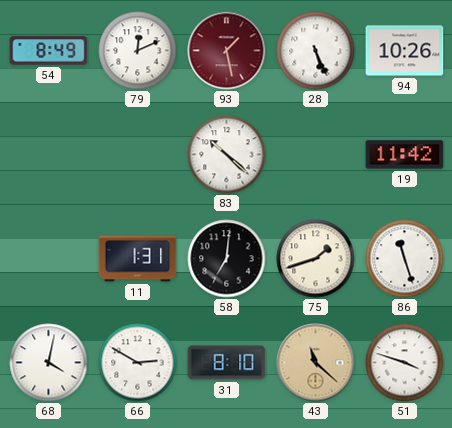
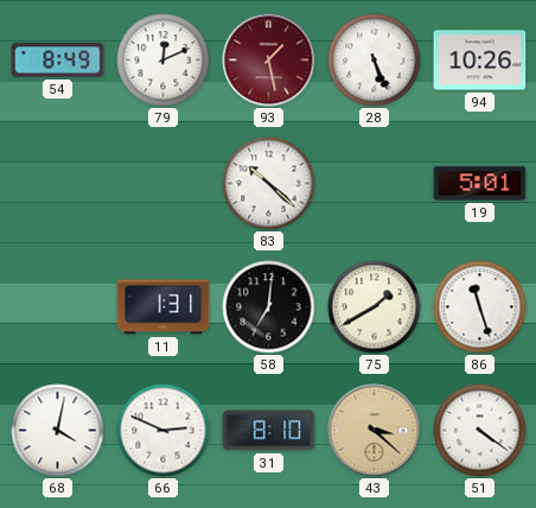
19: 11:42 -> 5:01 (480, 184)
75: 1:42 -> 1:40 (375, 307)
66: 2:50 -> 2:49 (164, 431)
43: 11:22 -> 3:22 (375, 431)
51: 3:48 -> 4:21 (480, 431)
